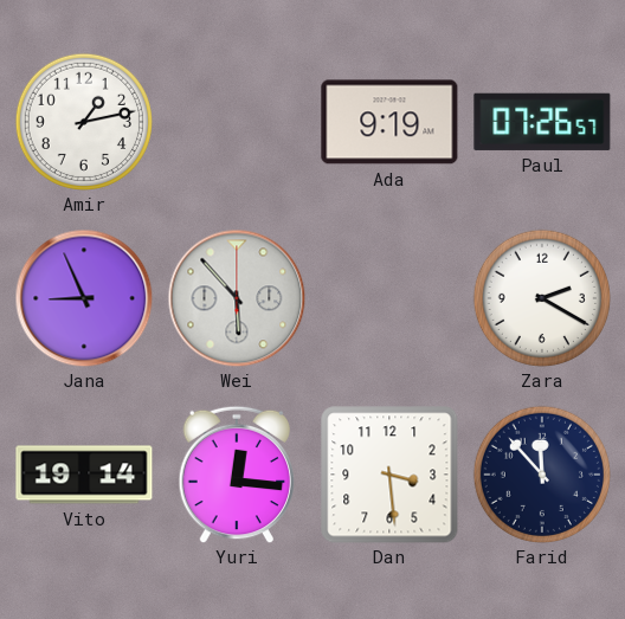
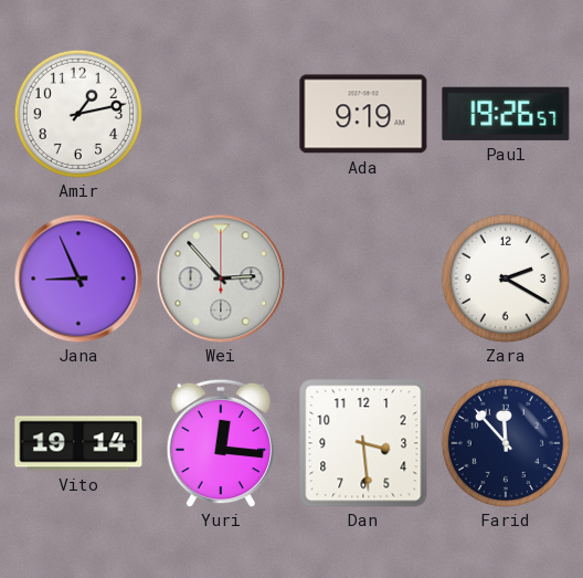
Paul: 07:26 -> 19:26 (506, 114)
Wei: 5:53 -> 2:53 (221, 279)
